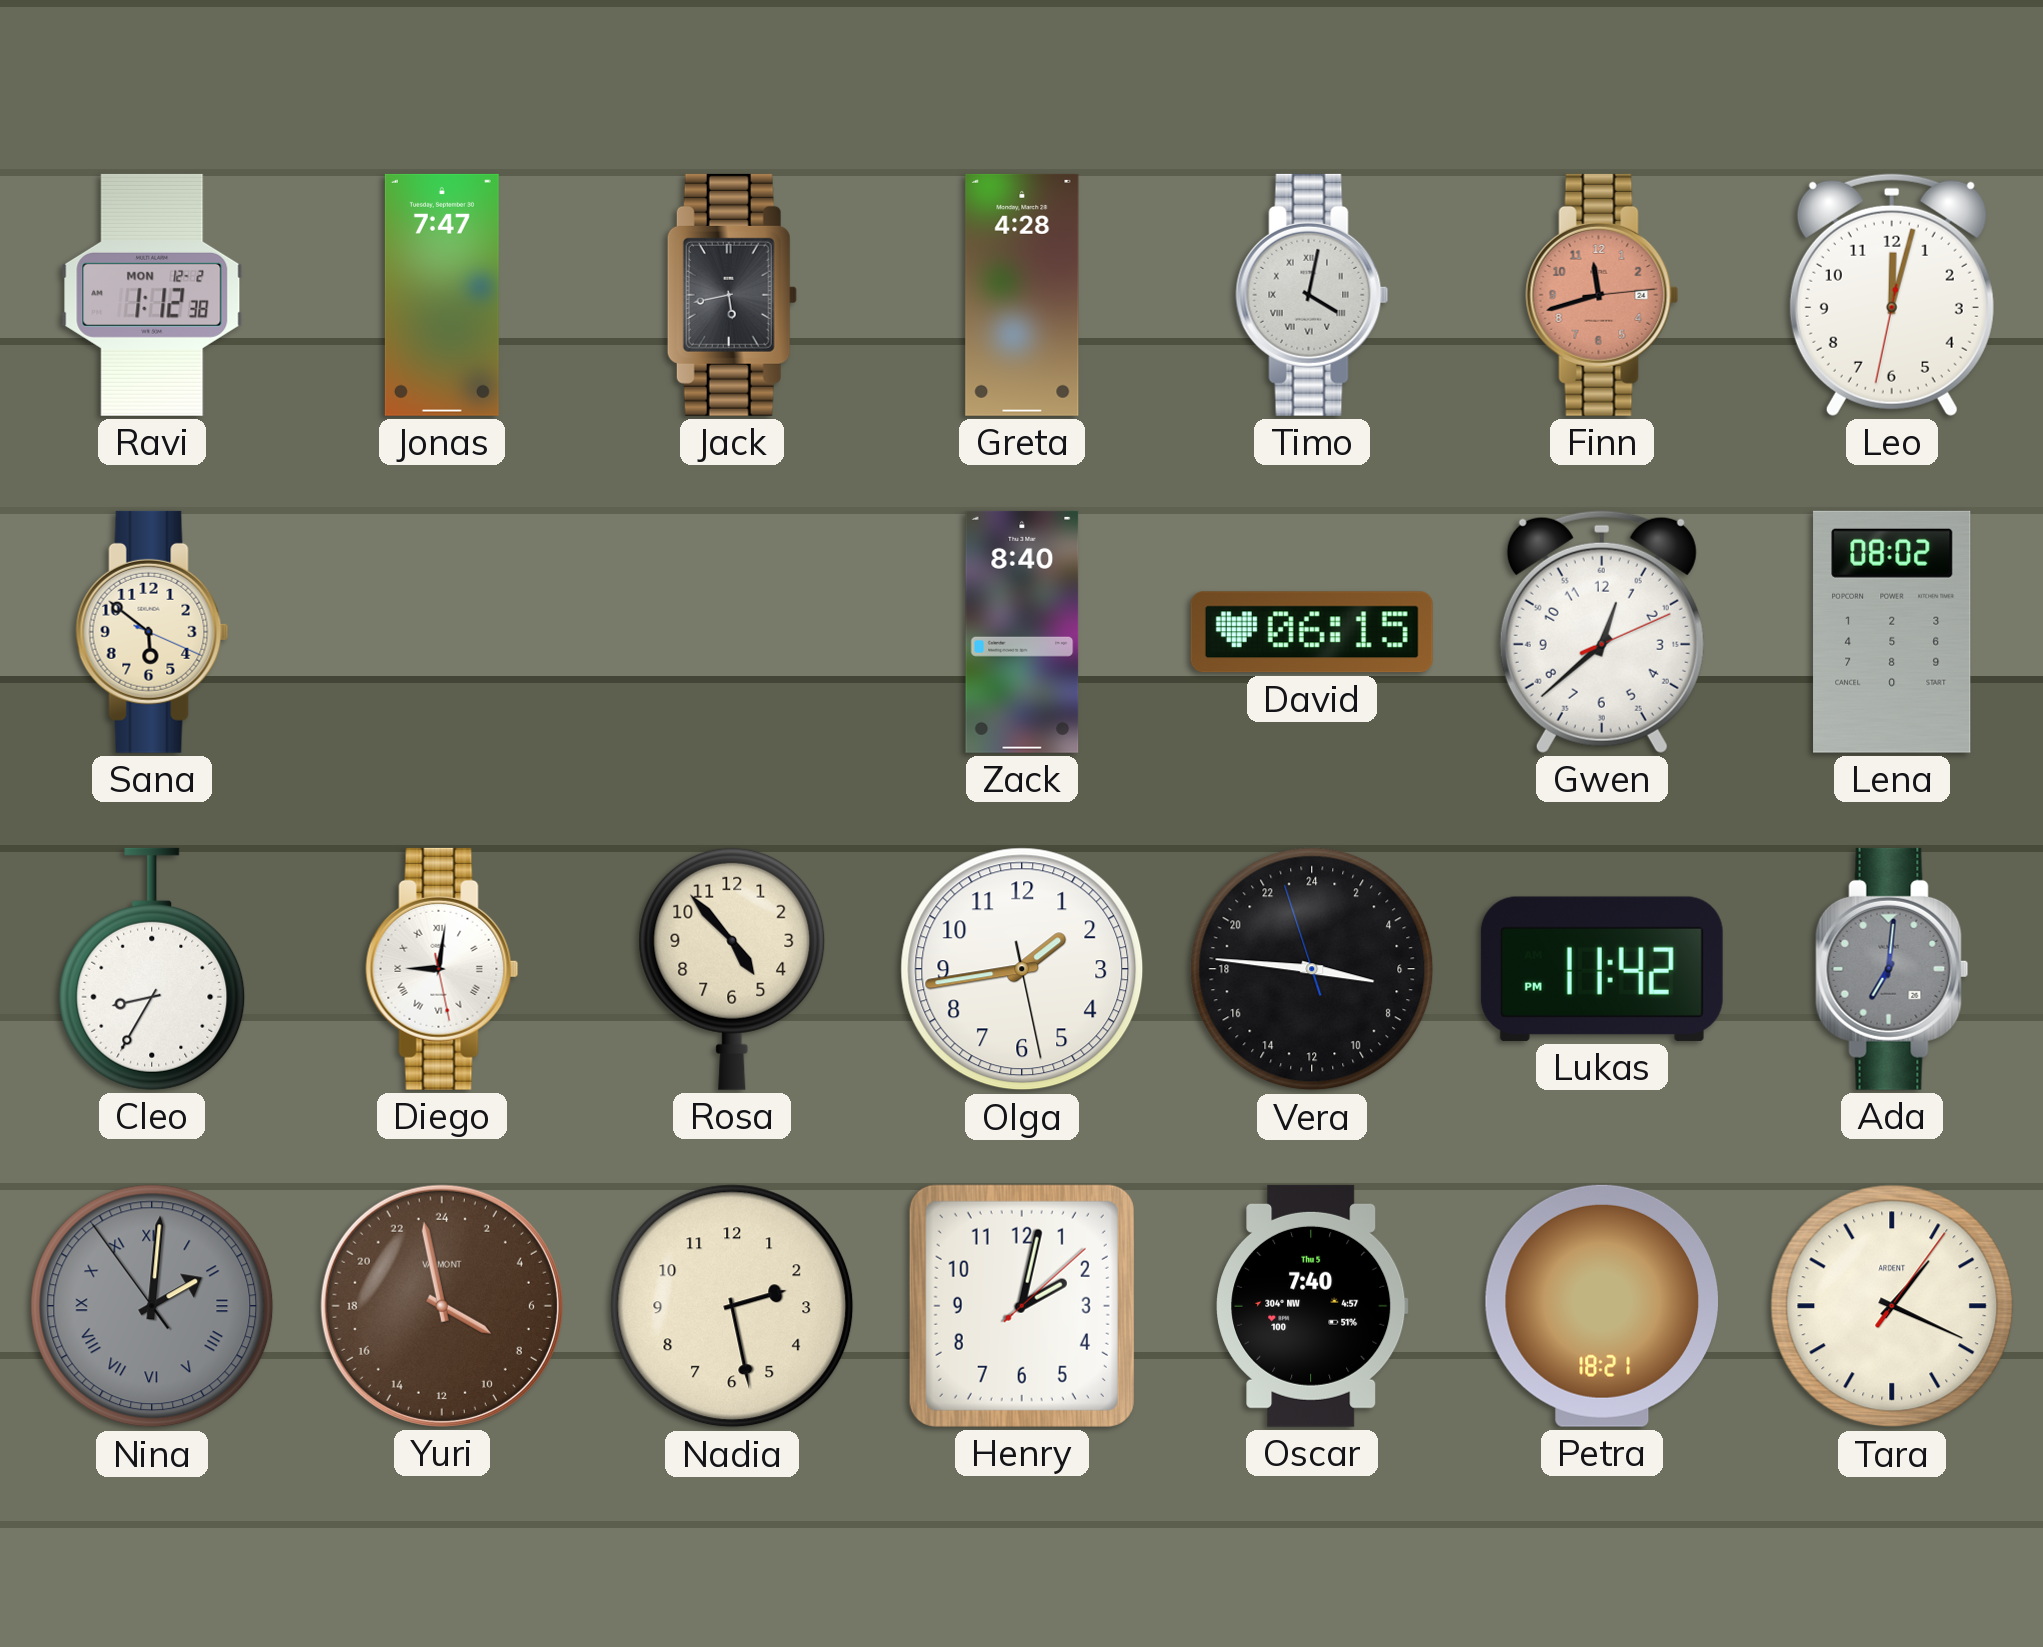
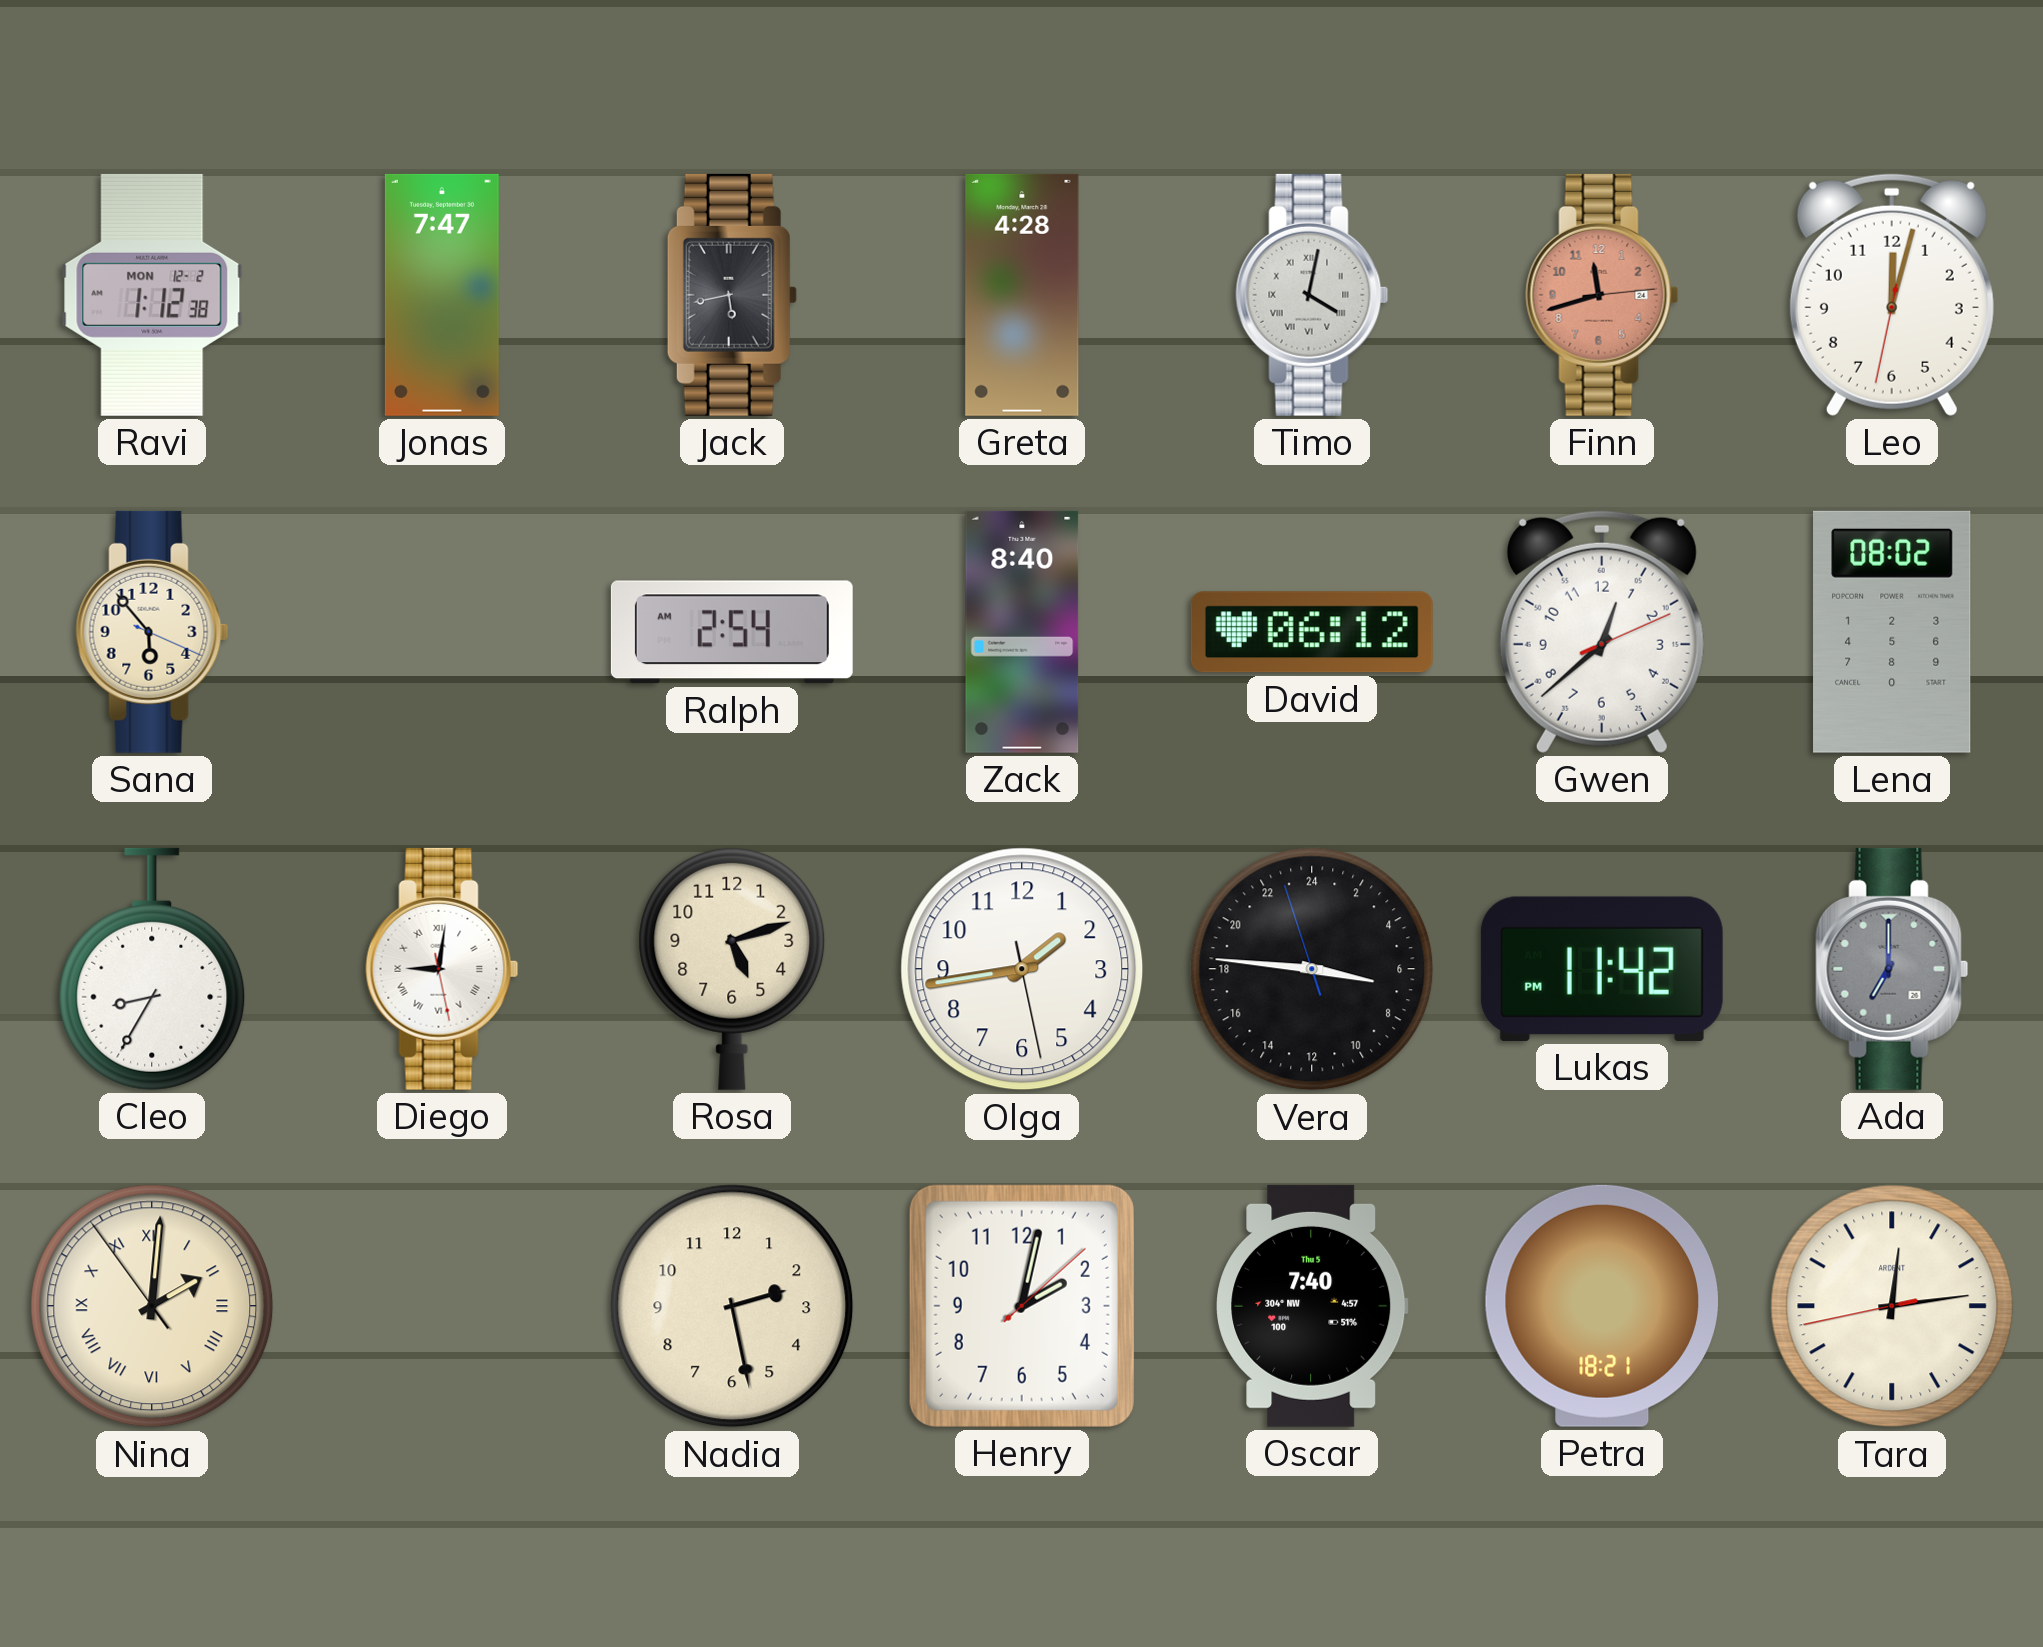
Sana: 5:51 -> 5:53 (152, 632)
Ralph: none -> 2:54 (732, 632)
David: 06:15 -> 06:12 (1312, 632)
Rosa: 4:53 -> 5:12 (732, 969)
Ada: 7:01 -> 7:00 (1892, 969)
Nina dial: grey -> cream (152, 1306)
Yuri: 7:58 -> none (442, 1306)
Tara: 1:19 -> 12:13 (1892, 1306)
